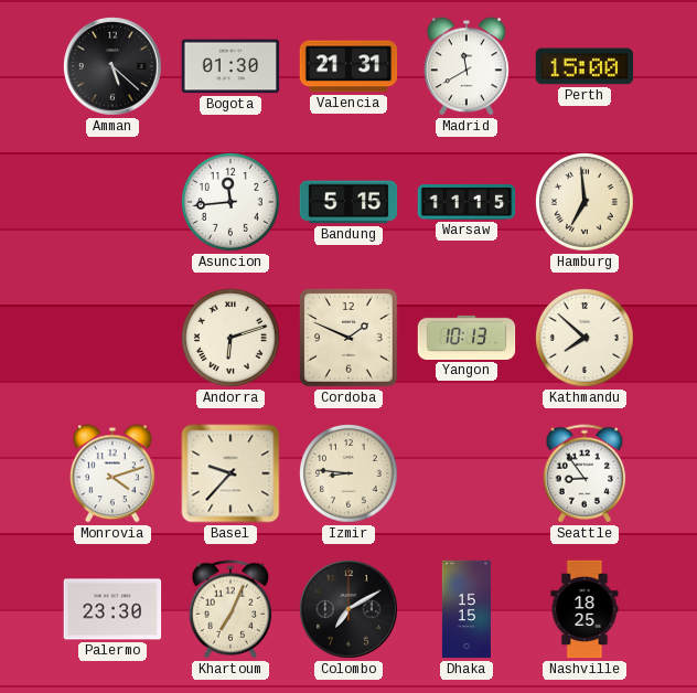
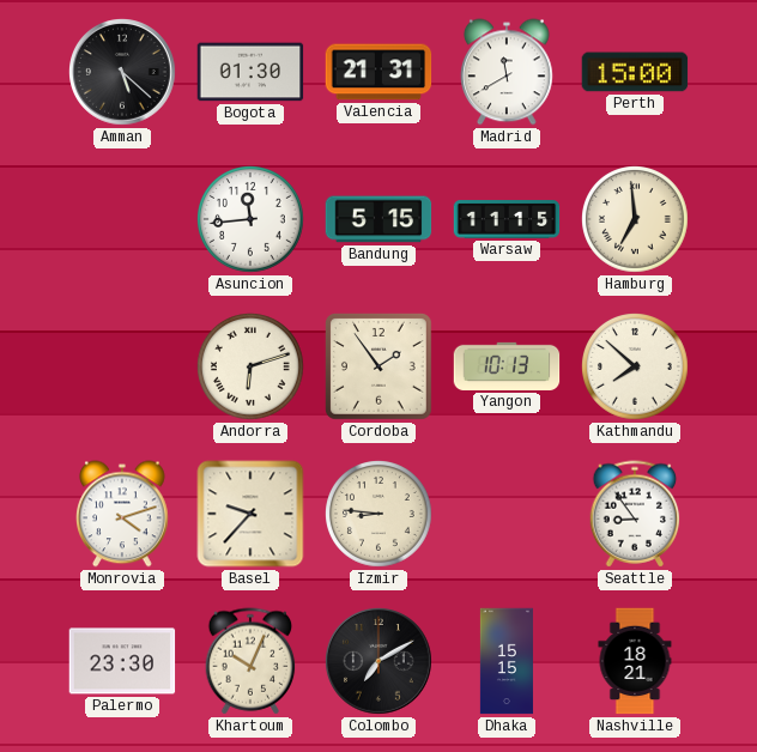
Cordoba: 1:49 -> 1:54 (378, 366)
Khartoum: 7:04 -> 10:04 (250, 661)
Nashville: 18:25 -> 18:21 (635, 661)
